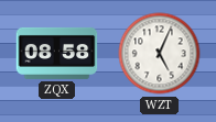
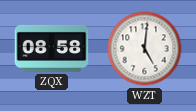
WZT: 5:04 -> 5:01 (145, 49)
